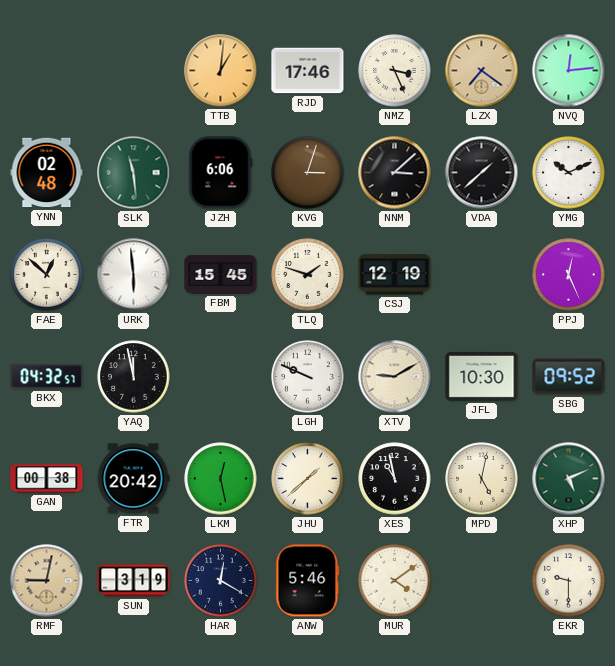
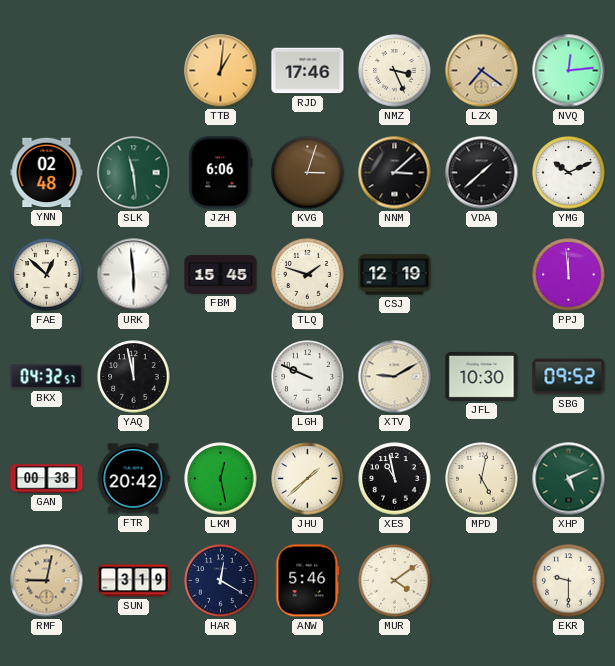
PPJ: 12:26 -> 11:59 (569, 275)
